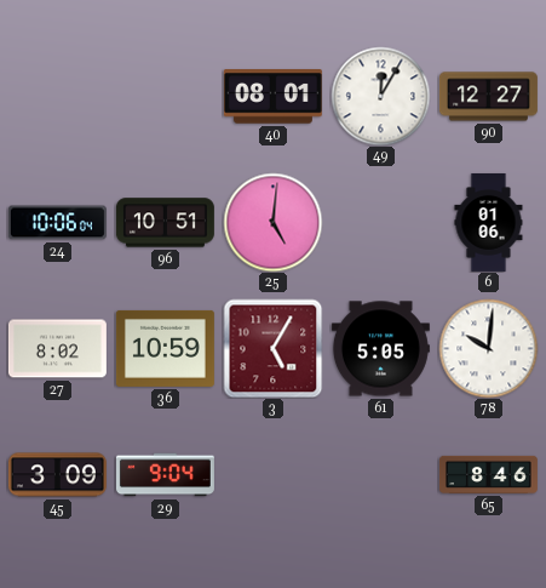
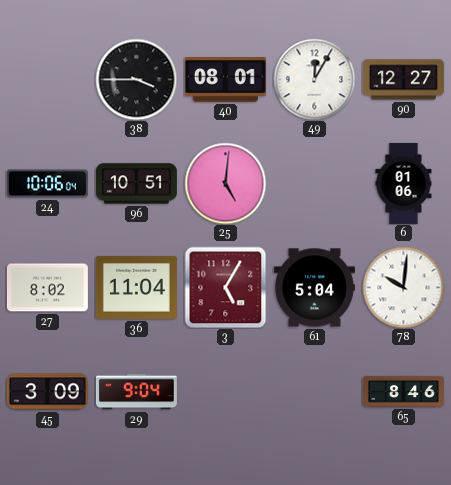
38: none -> 3:45 (136, 79)
36: 10:59 -> 11:04 (136, 287)
61: 5:05 -> 5:04 (314, 288)
